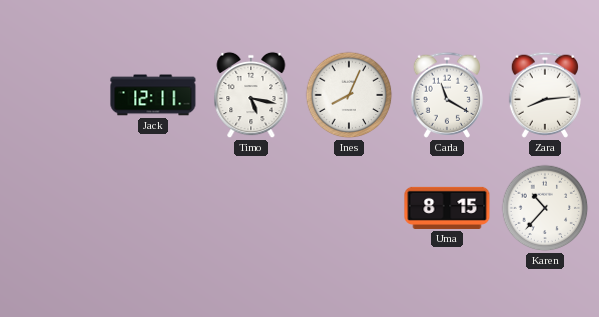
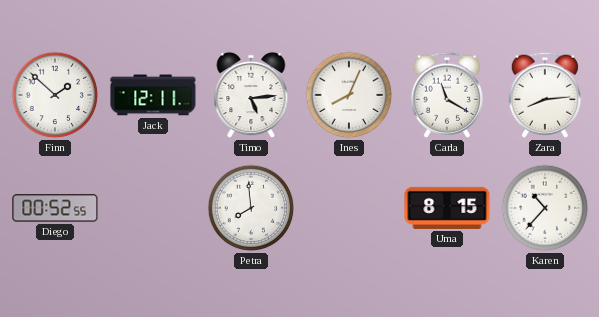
Finn: none -> 1:52 (55, 95)
Timo: 5:17 -> 5:14 (251, 95)
Diego: none -> 00:52 (55, 208)
Petra: none -> 7:59 (251, 208)
